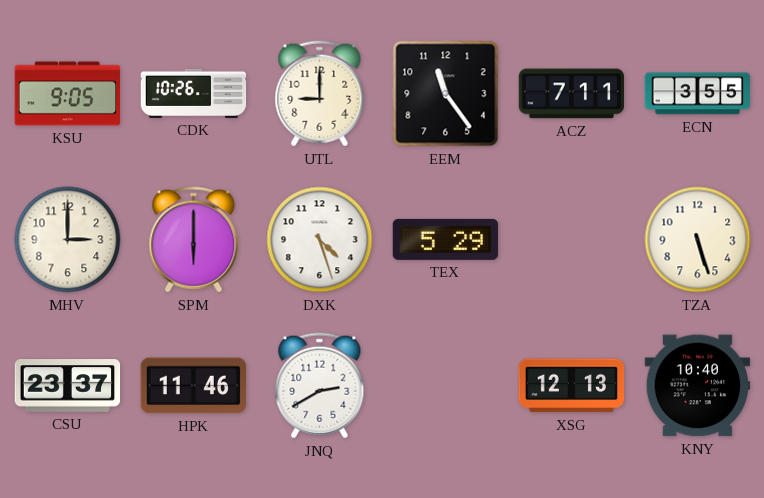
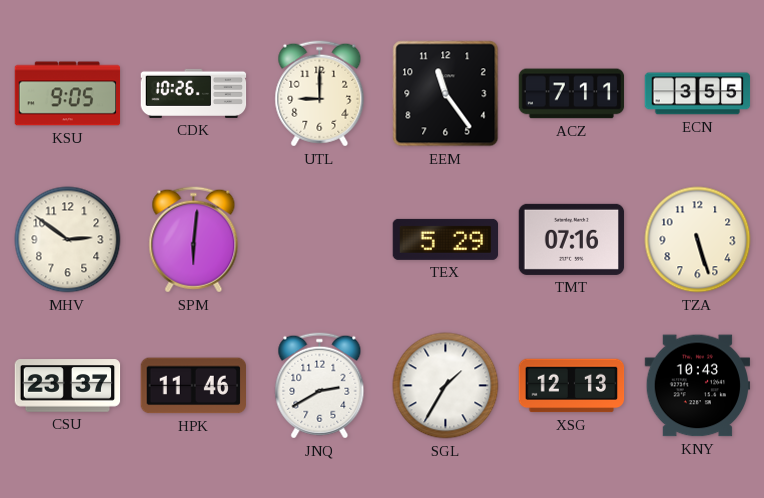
MHV: 3:00 -> 2:51 (68, 240)
SPM: 6:00 -> 6:01 (194, 240)
DXK: 4:27 -> none (320, 240)
TMT: none -> 07:16 (572, 239)
SGL: none -> 1:35 (446, 386)
KNY: 10:40 -> 10:43 (698, 386)
